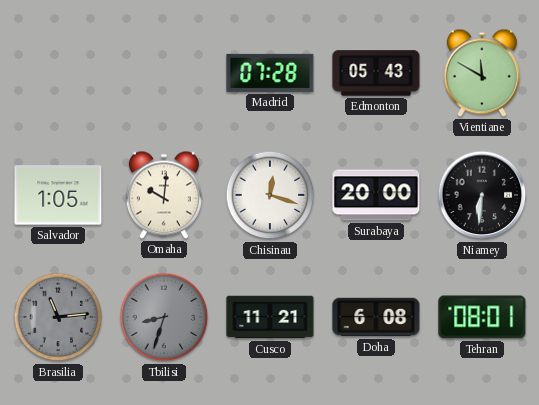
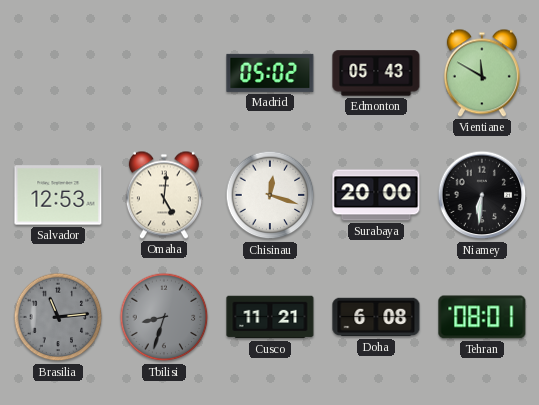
Madrid: 07:28 -> 05:02 (270, 73)
Salvador: 1:05 -> 12:53 (58, 195)
Omaha: 10:01 -> 5:01 (164, 195)
